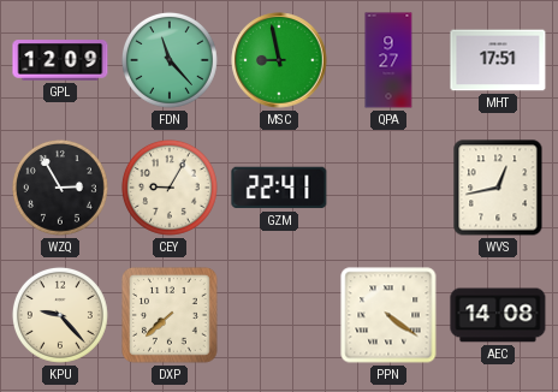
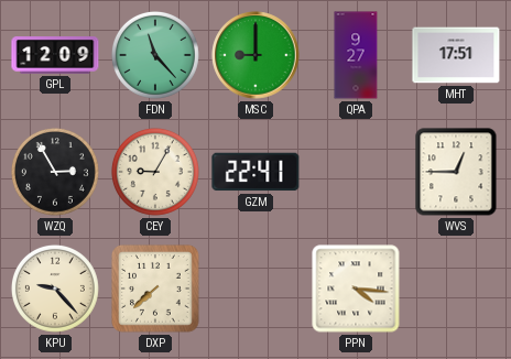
MSC: 8:58 -> 9:00 (255, 55)
WVS: 12:43 -> 12:45 (456, 172)
PPN: 4:21 -> 4:16 (356, 289)
AEC: 14:08 -> none (498, 315)
